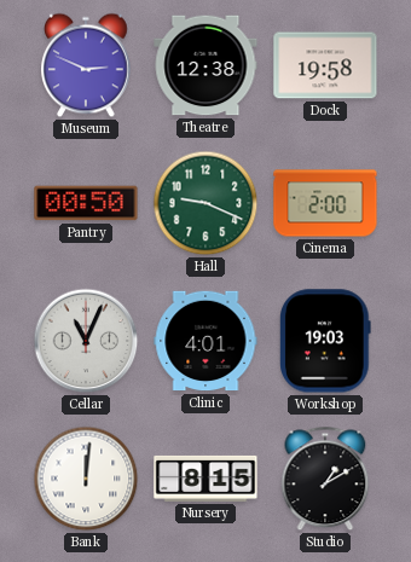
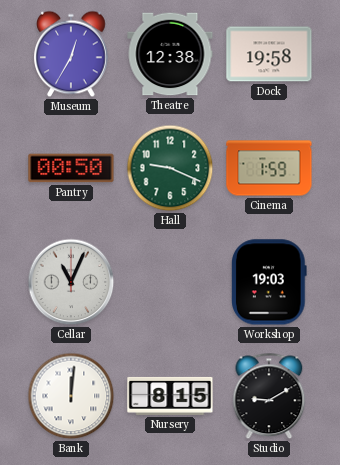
Museum: 2:49 -> 12:35 (72, 54)
Cinema: 2:00 -> 1:59 (269, 168)
Clinic: 4:01 -> none (205, 341)
Studio: 1:10 -> 9:10 (269, 396)
